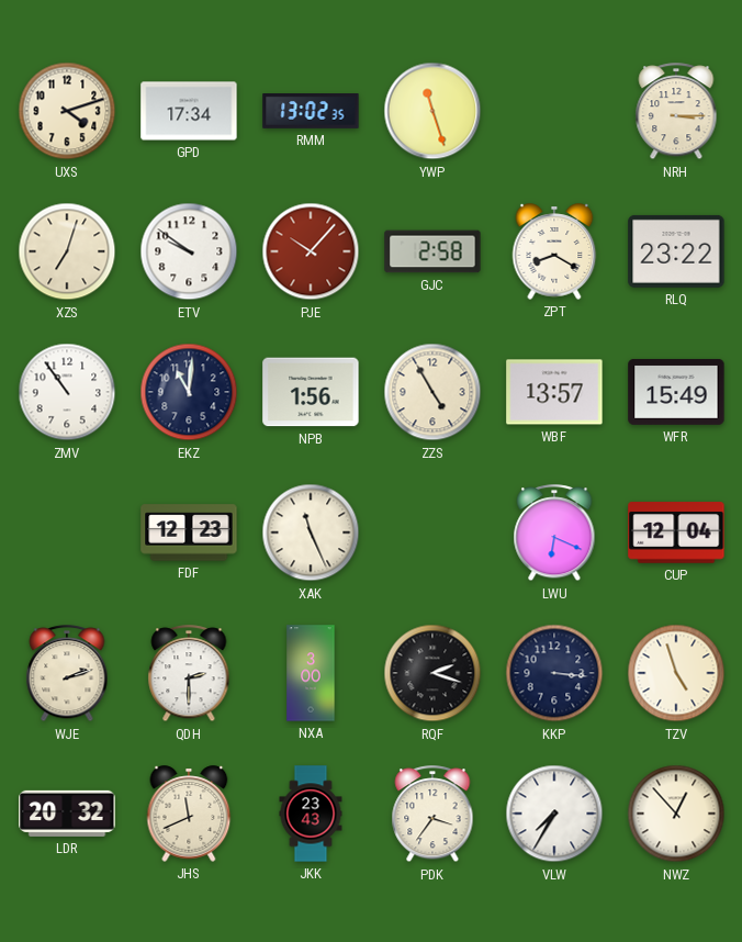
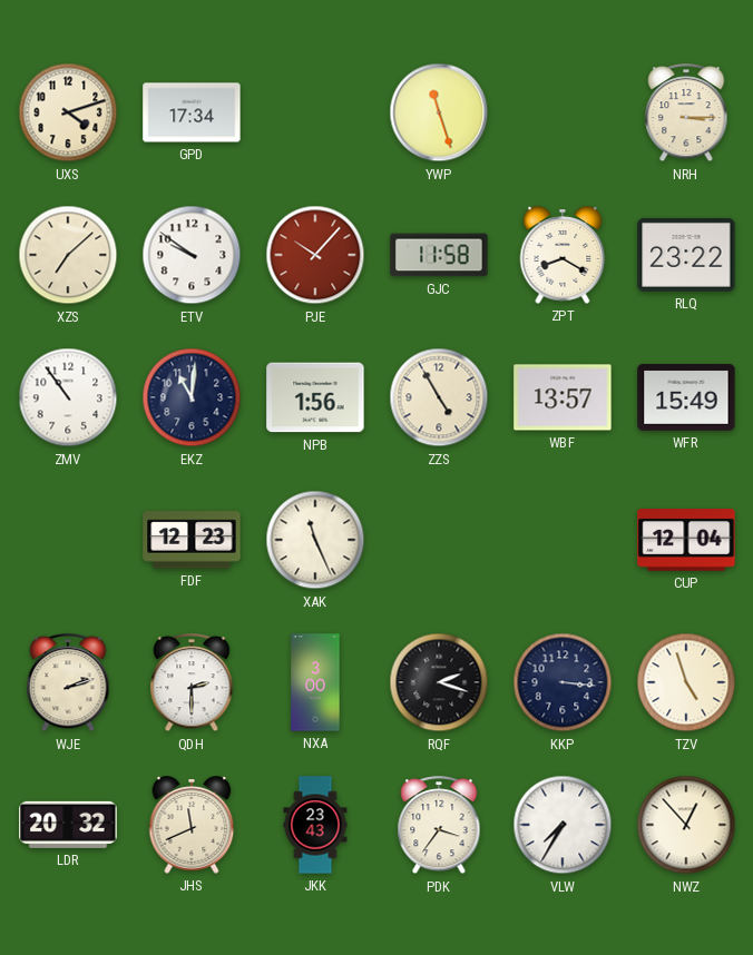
RMM: 13:02 -> none (311, 112)
XZS: 7:03 -> 7:08 (68, 255)
GJC: 2:58 -> 11:58 (439, 255)
LWU: 6:19 -> none (554, 534)
